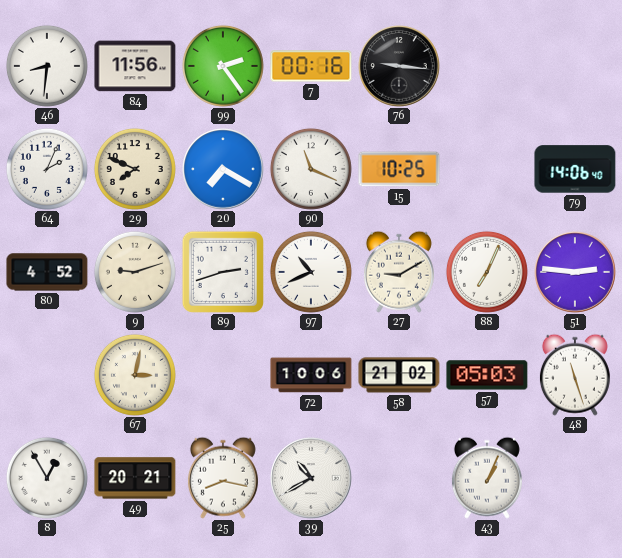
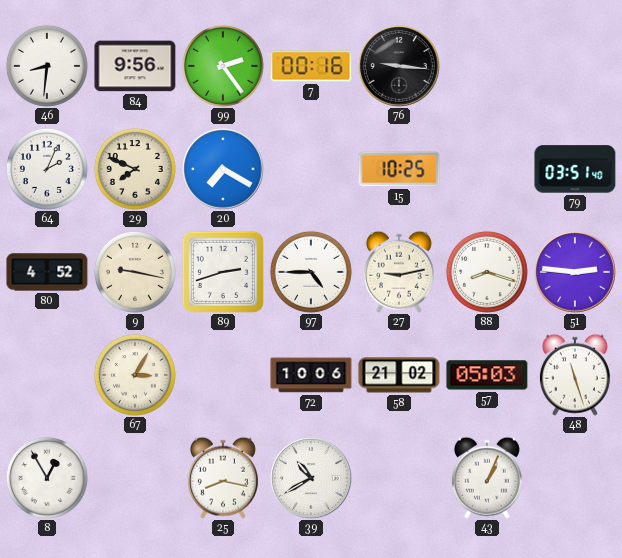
84: 11:56 -> 9:56 (135, 66)
90: 11:19 -> none (311, 169)
79: 14:06 -> 03:51 (575, 169)
9: 9:12 -> 9:17 (135, 272)
97: 10:41 -> 4:45 (311, 272)
27: 9:10 -> 9:13 (399, 272)
88: 7:04 -> 8:18 (487, 272)
67: 3:02 -> 3:05 (135, 375)
49: 20:21 -> none (135, 478)
